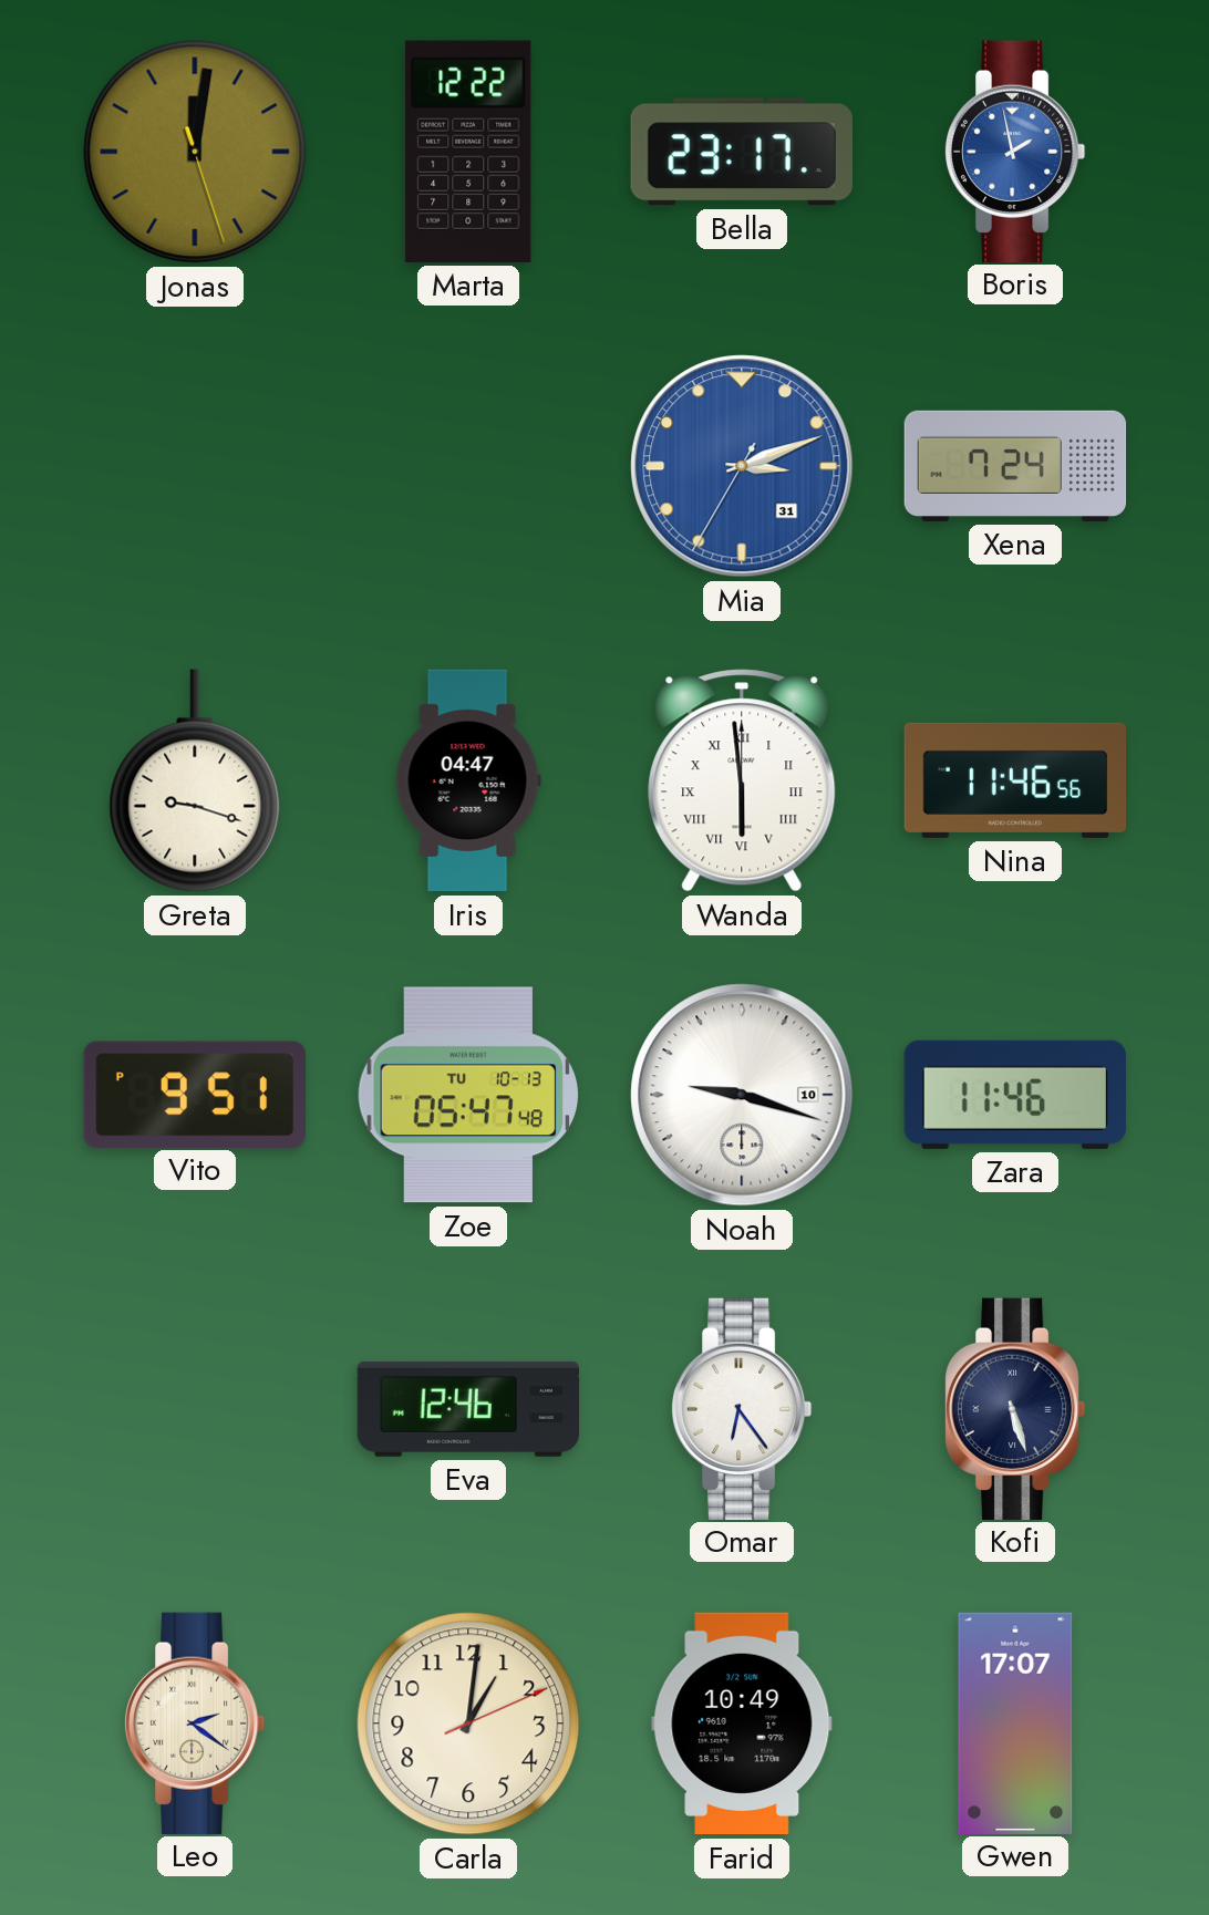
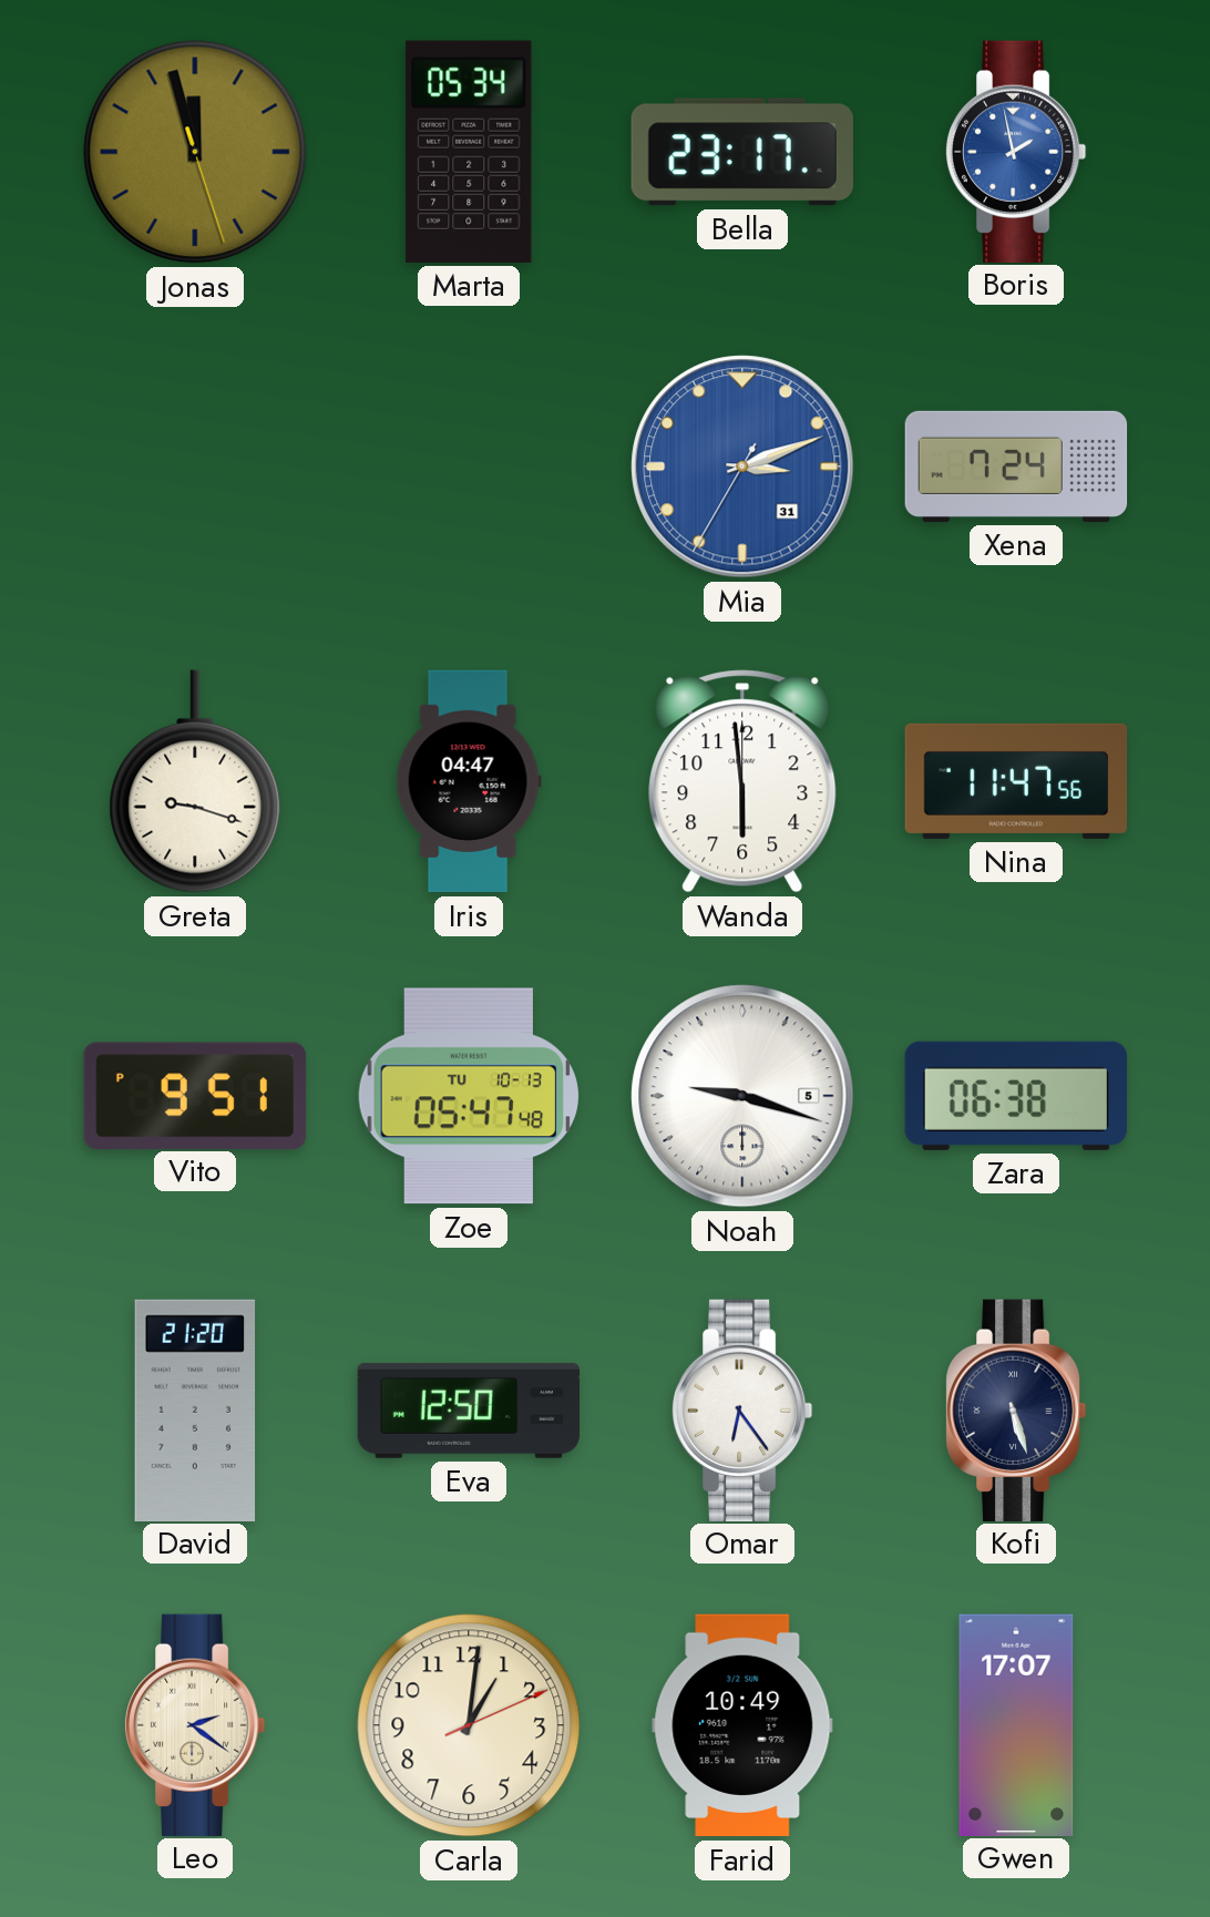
Jonas: 12:01 -> 11:57 (195, 152)
Marta: 12:22 -> 05:34 (469, 152)
Wanda numerals: Roman -> Arabic (742, 781)
Nina: 11:46 -> 11:47 (1016, 781)
Noah date: 10 -> 5 (742, 1096)
Zara: 11:46 -> 06:38 (1016, 1096)
David: none -> 21:20 (195, 1409)
Eva: 12:46 -> 12:50 (468, 1411)
